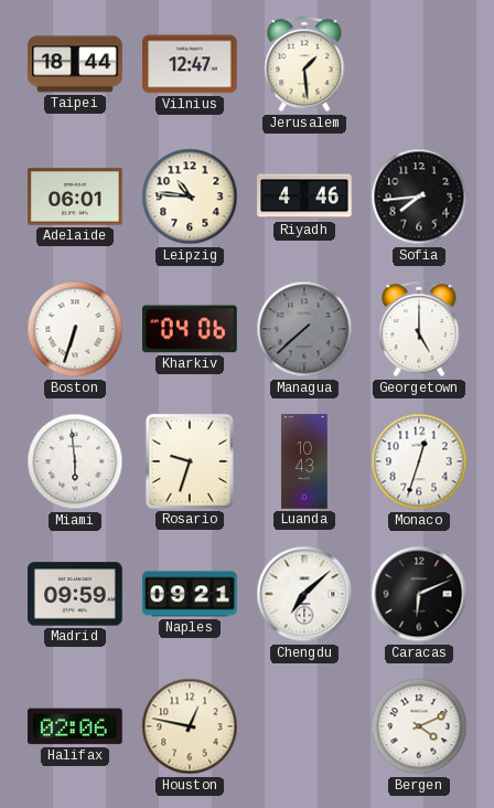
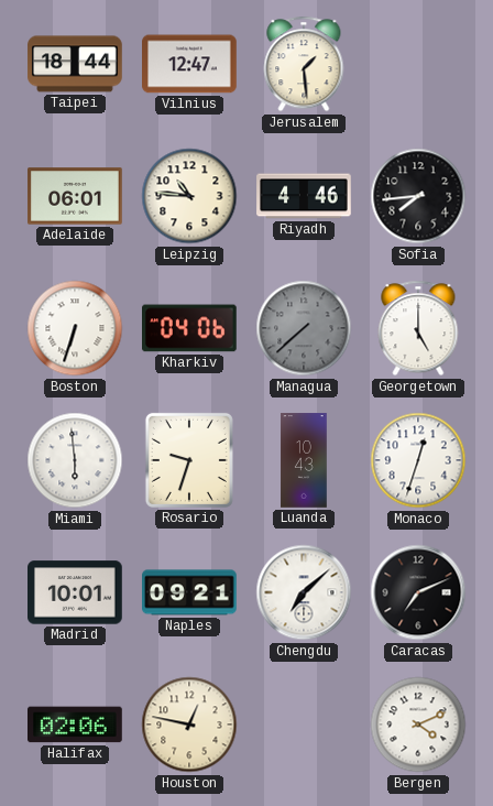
Madrid: 09:59 -> 10:01 (75, 592)
Caracas: 6:11 -> 7:11 (418, 592)
